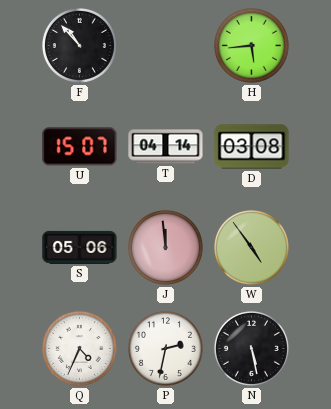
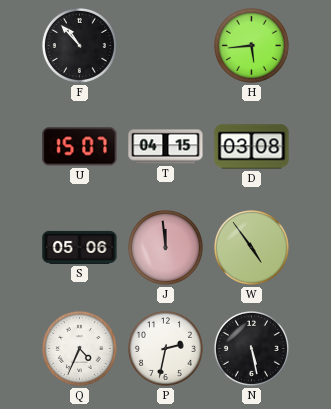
T: 04:14 -> 04:15 (166, 147)
